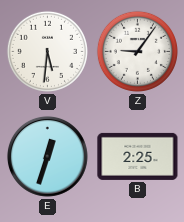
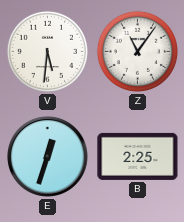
Z: 9:06 -> 11:06 (137, 51)
